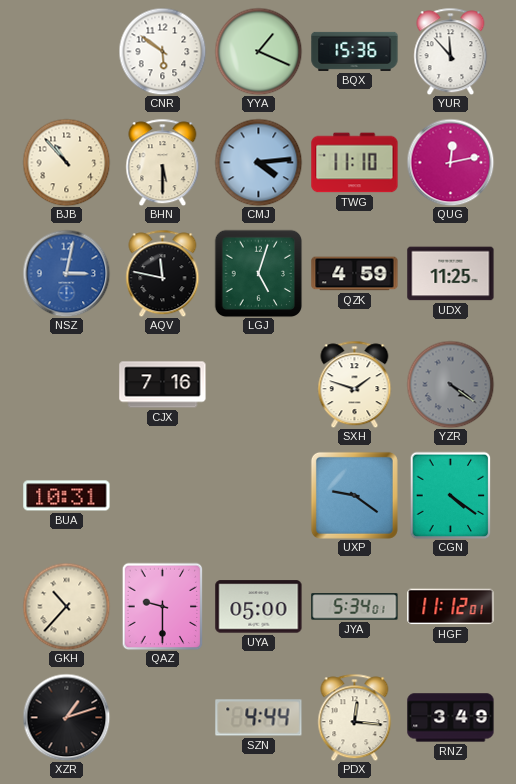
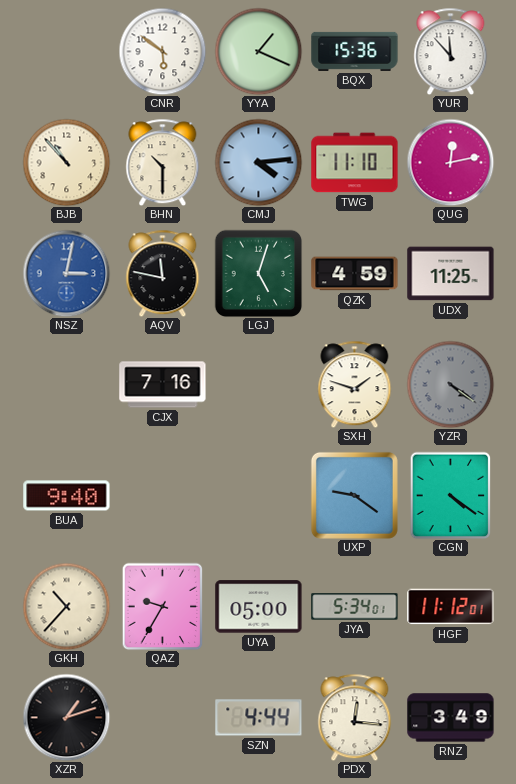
BHN: 5:30 -> 10:30 (163, 162)
BUA: 10:31 -> 9:40 (67, 496)
QAZ: 9:30 -> 9:35 (163, 606)
